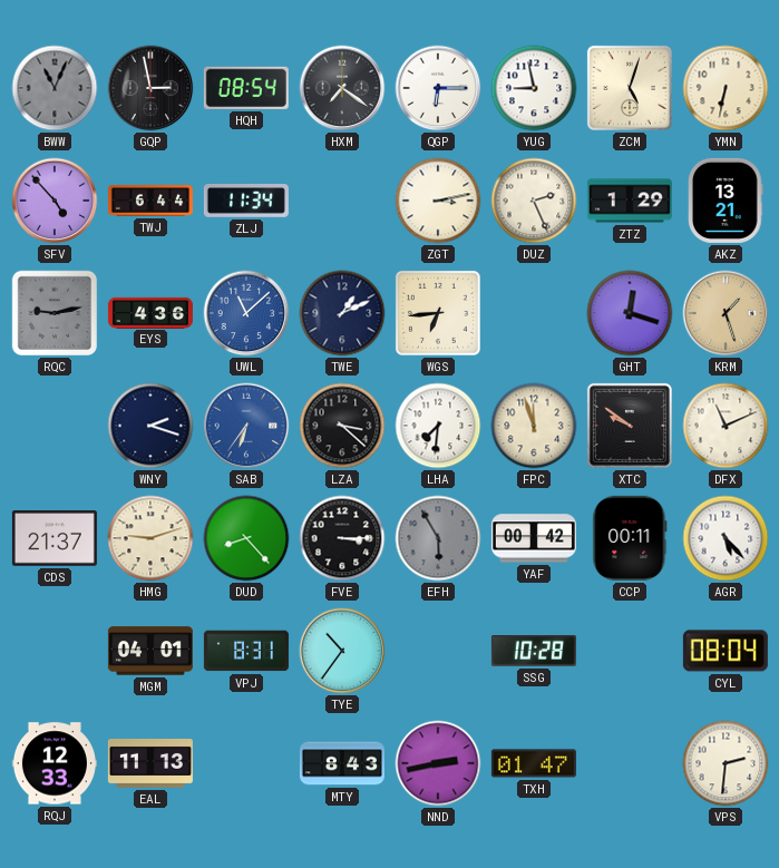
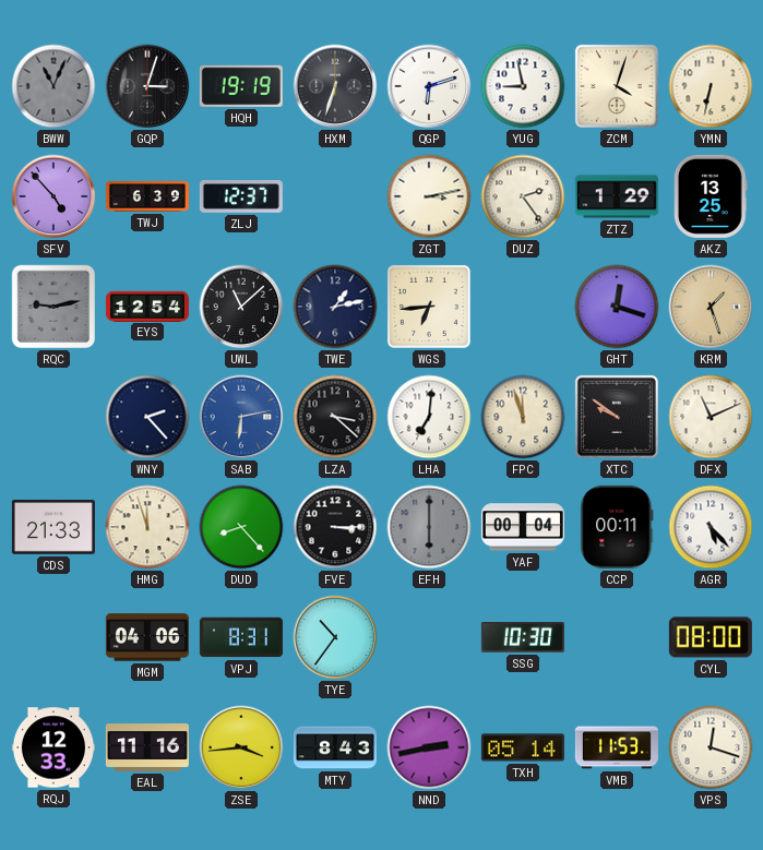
GQP: 2:58 -> 3:03 (147, 86)
HQH: 08:54 -> 19:19 (241, 86)
HXM: 7:21 -> 6:33 (335, 86)
QGP: 6:15 -> 6:12 (429, 86)
ZCM: 5:03 -> 4:03 (617, 86)
TWJ: 6:44 -> 6:39 (147, 196)
ZLJ: 11:34 -> 12:37 (241, 197)
DUZ: 2:26 -> 2:24 (523, 196)
AKZ: 13:21 -> 13:25 (712, 196)
EYS: 4:36 -> 12:54 (147, 306)
UWL dial: blue -> black (241, 307)
TWE: 1:11 -> 1:13 (335, 307)
WNY: 2:18 -> 2:23 (147, 417)
SAB: 6:36 -> 6:13 (241, 417)
LHA: 7:31 -> 7:01 (429, 417)
CDS: 21:37 -> 21:33 (53, 527)
HMG: 9:12 -> 11:57 (147, 527)
EFH: 5:55 -> 6:00 (429, 527)
YAF: 00:42 -> 00:04 (523, 527)
MGM: 04:01 -> 04:06 (147, 637)
SSG: 10:28 -> 10:30 (523, 637)
CYL: 08:04 -> 08:00 (711, 637)
EAL: 11:13 -> 11:16 (147, 749)
ZSE: none -> 3:44 (241, 747)
TXH: 01:47 -> 05:14 (523, 747)
VMB: none -> 11:53 (617, 747)
VPS: 2:31 -> 12:18 (711, 747)
